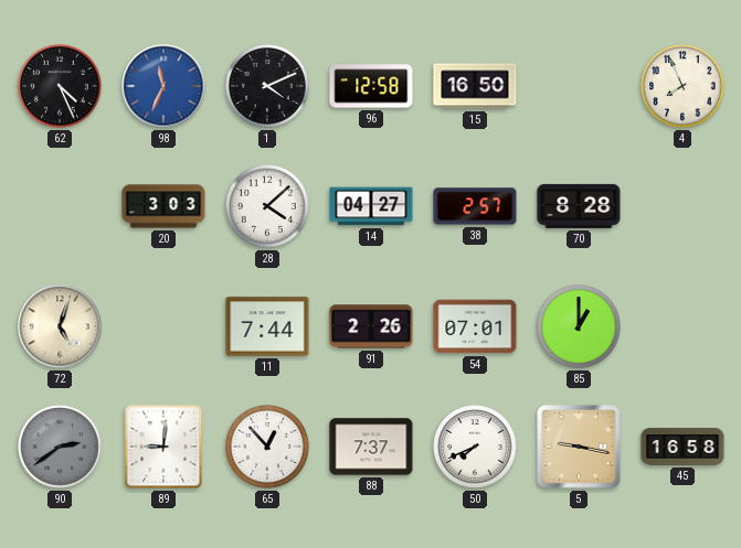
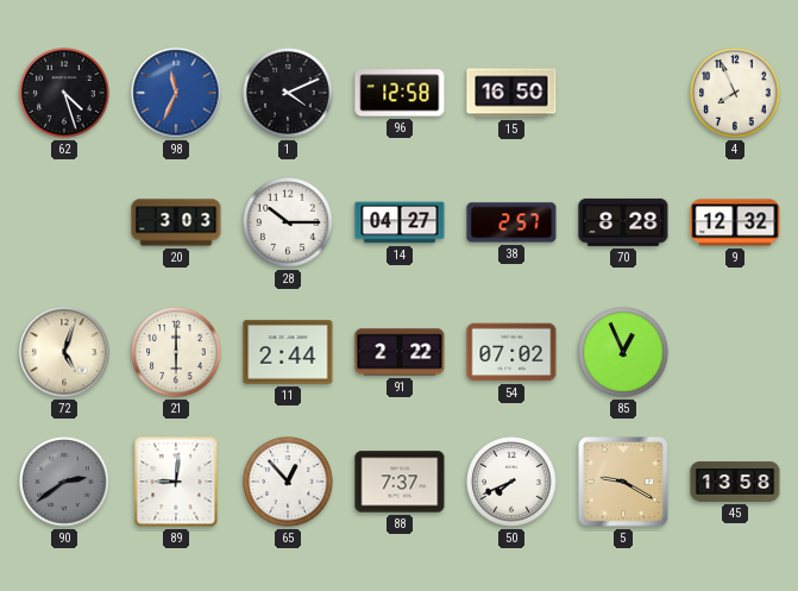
62: 4:26 -> 4:27 (64, 93)
28: 4:08 -> 10:15 (288, 222)
9: none -> 12:32 (735, 222)
21: none -> 6:00 (176, 352)
11: 7:44 -> 2:44 (288, 352)
91: 2:26 -> 2:22 (400, 352)
54: 07:01 -> 07:02 (511, 352)
85: 1:00 -> 12:56 (623, 352)
5: 9:17 -> 9:20 (623, 482)
45: 16:58 -> 13:58 (735, 482)
